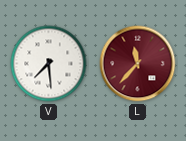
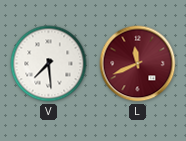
L: 11:37 -> 11:41 (138, 64)
